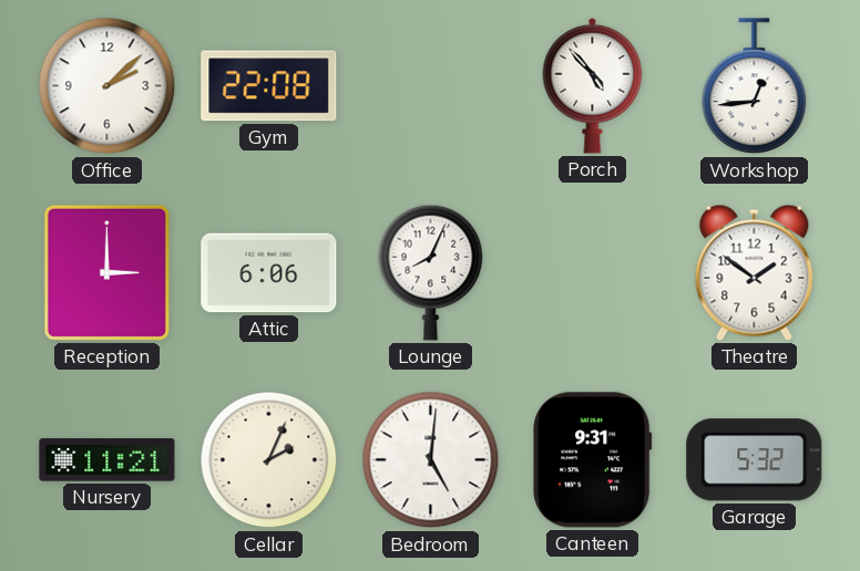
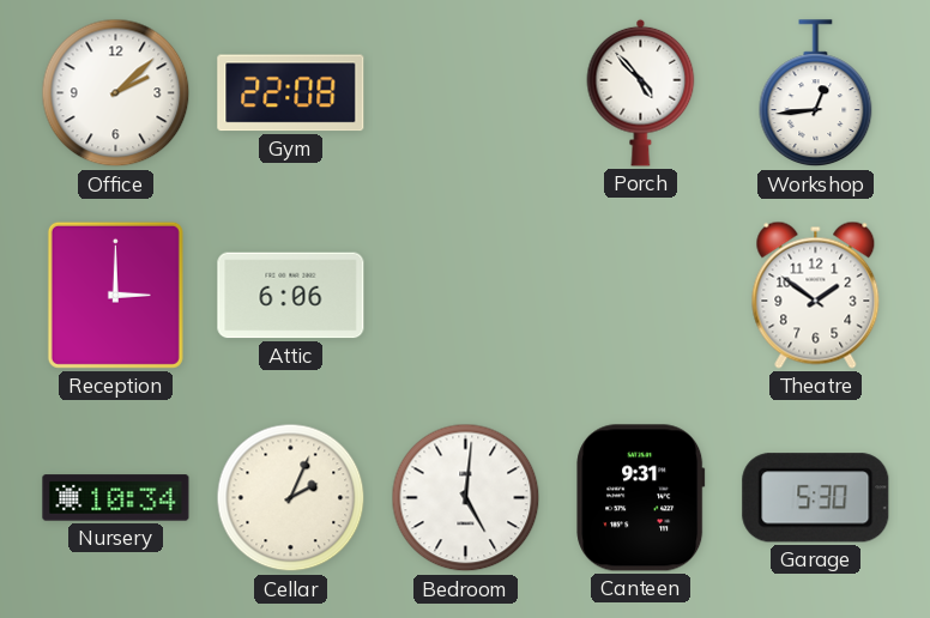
Lounge: 8:04 -> none (431, 272)
Nursery: 11:21 -> 10:34 (116, 498)
Garage: 5:32 -> 5:30 (816, 498)
